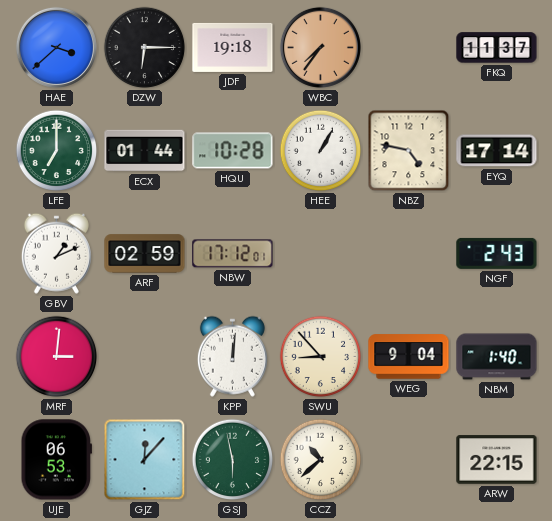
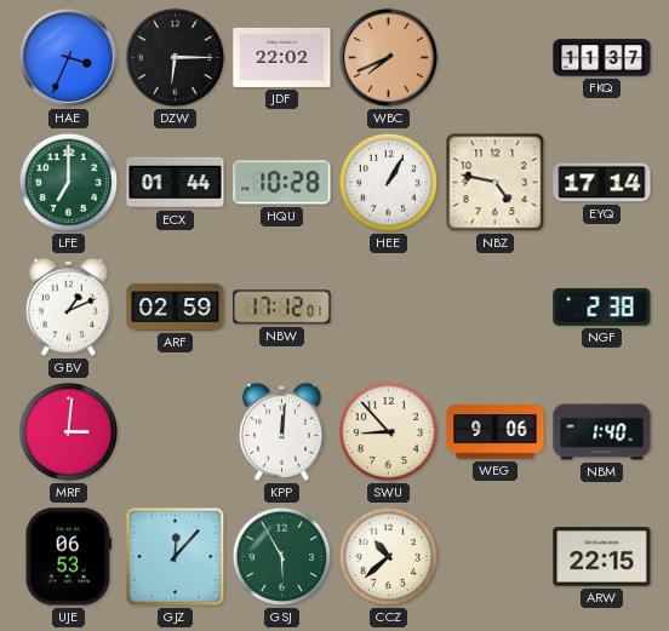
HAE: 3:38 -> 3:34 (68, 57)
JDF: 19:18 -> 22:02 (282, 57)
WBC: 7:36 -> 7:41 (388, 57)
NGF: 2:43 -> 2:38 (602, 306)
WEG: 9:04 -> 9:06 (496, 432)
GSJ: 5:58 -> 5:55 (282, 557)
